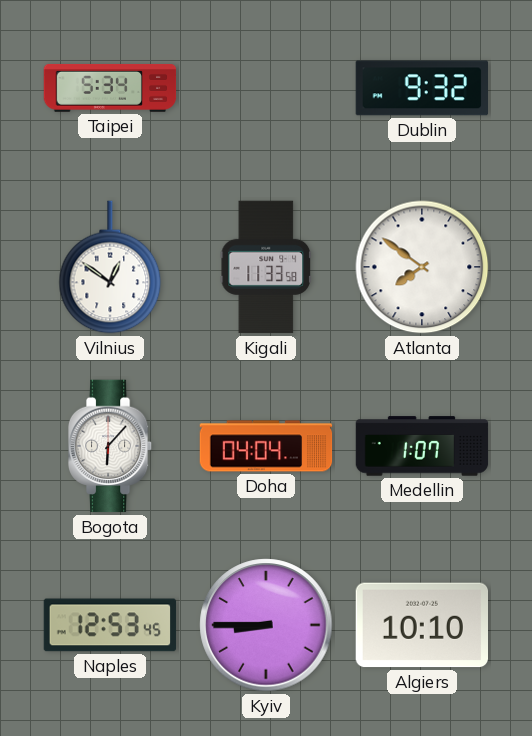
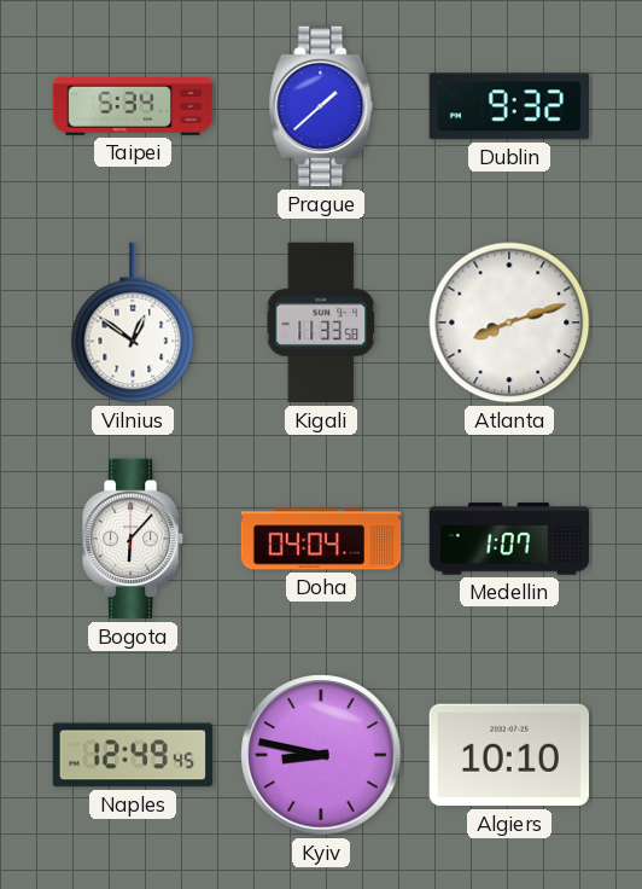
Prague: none -> 1:38 (321, 106)
Atlanta: 7:51 -> 8:12 (509, 323)
Naples: 12:53 -> 12:49 (133, 755)
Kyiv: 8:45 -> 8:47 (321, 755)
